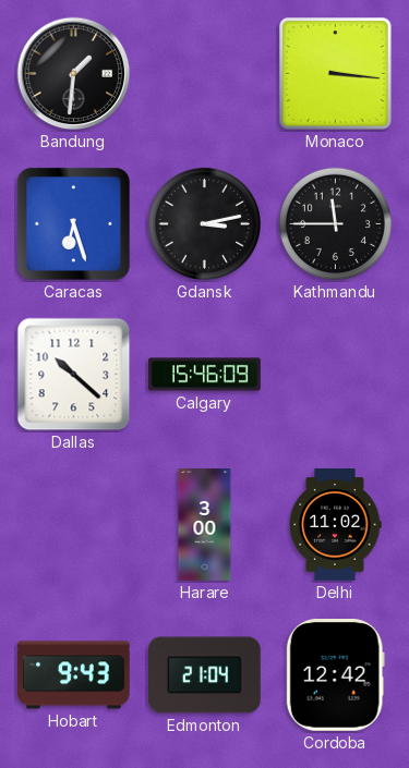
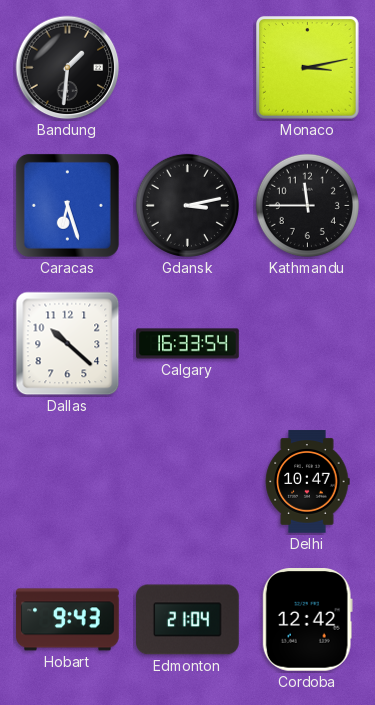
Monaco: 3:16 -> 3:13 (308, 68)
Calgary: 15:46 -> 16:33 (188, 344)
Harare: 3:00 -> none (205, 525)
Delhi: 11:02 -> 10:47 (307, 482)
